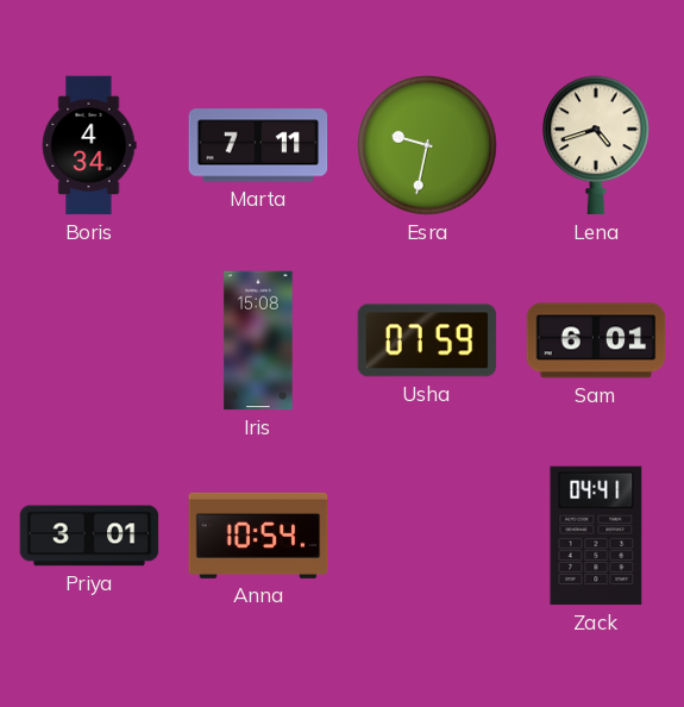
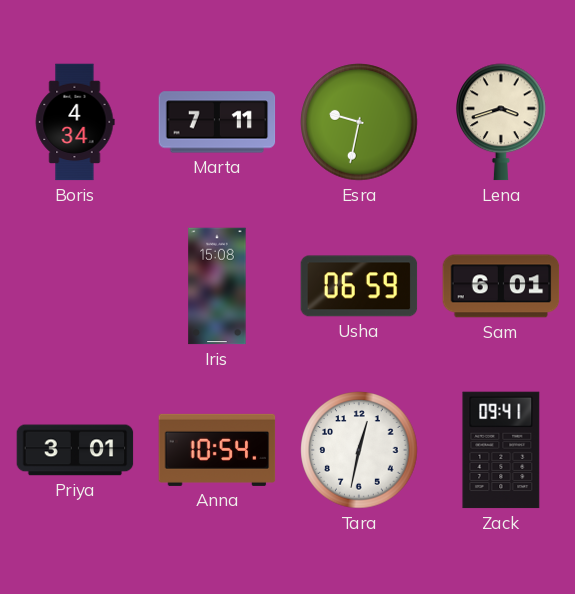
Lena: 4:42 -> 3:42 (501, 122)
Usha: 07:59 -> 06:59 (359, 286)
Tara: none -> 12:32 (359, 450)
Zack: 04:41 -> 09:41 (501, 450)
